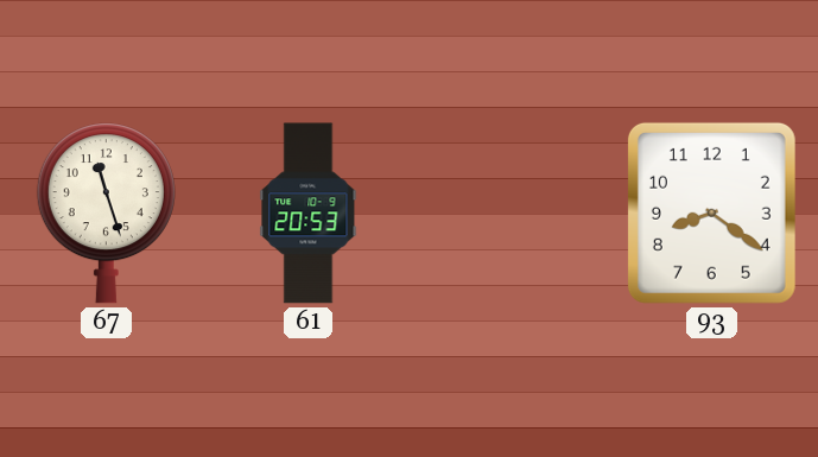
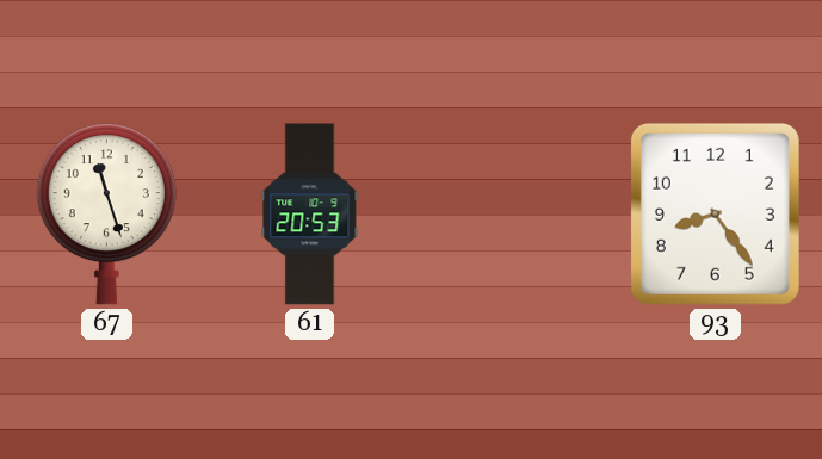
93: 8:21 -> 8:24 (715, 213)
